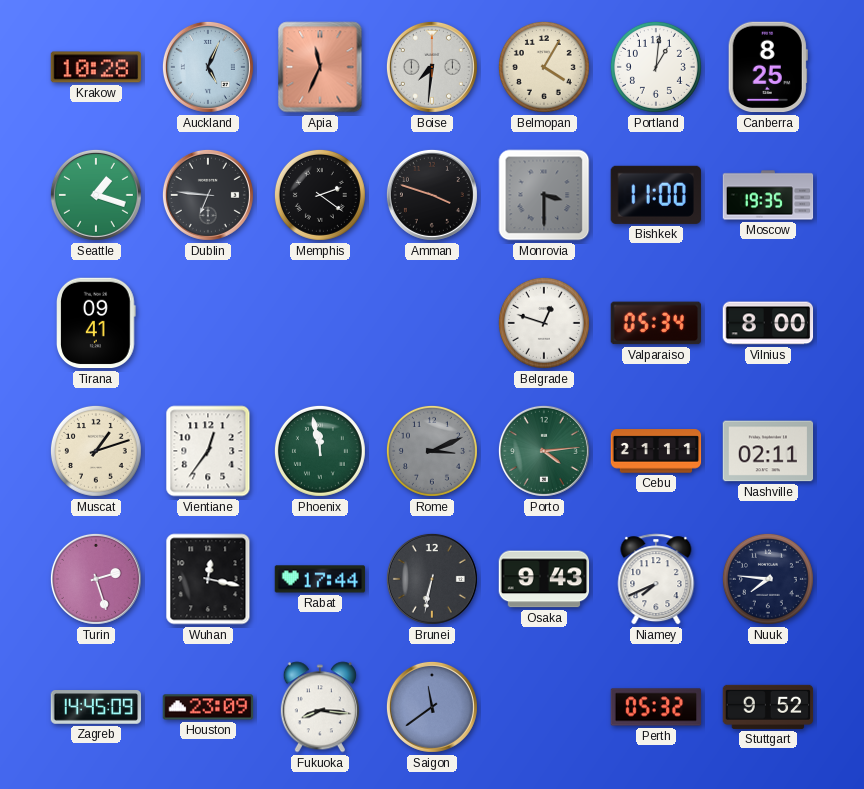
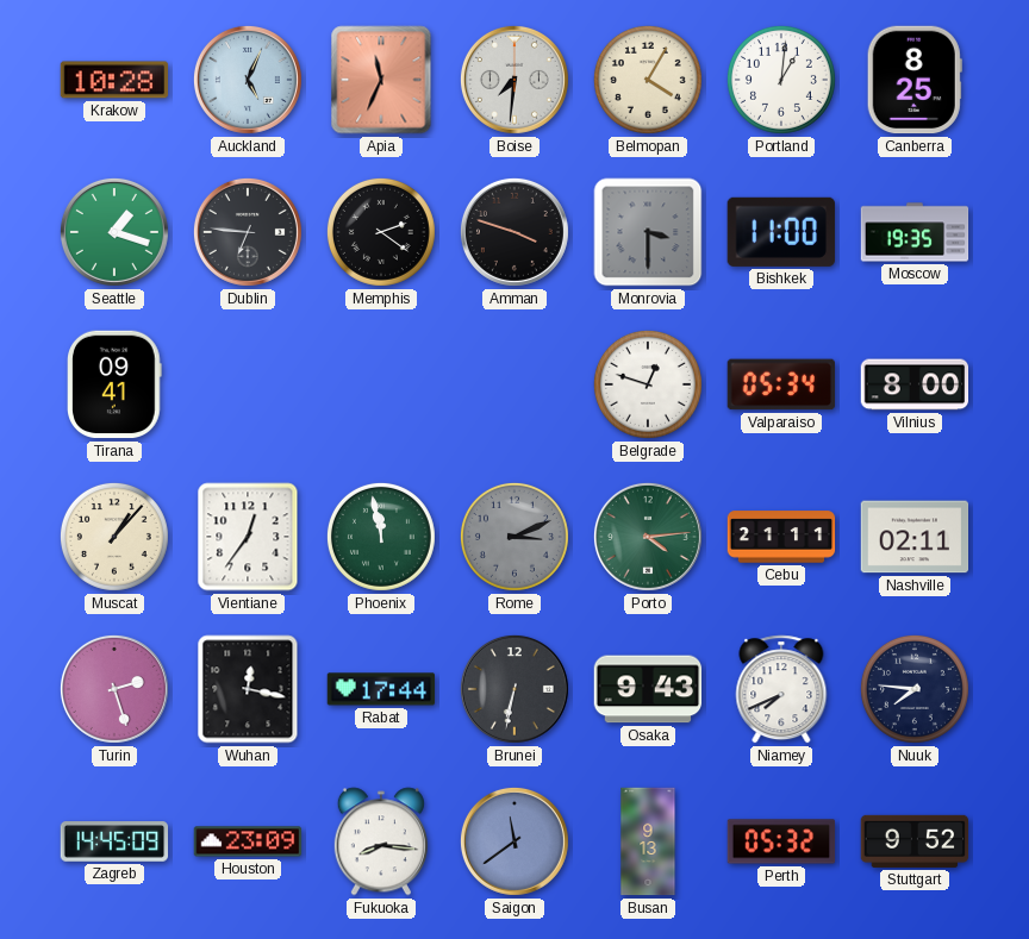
Muscat: 1:12 -> 1:07 (114, 537)
Busan: none -> 9:13 (648, 841)
